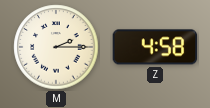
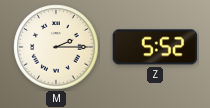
Z: 4:58 -> 5:52 (155, 47)
